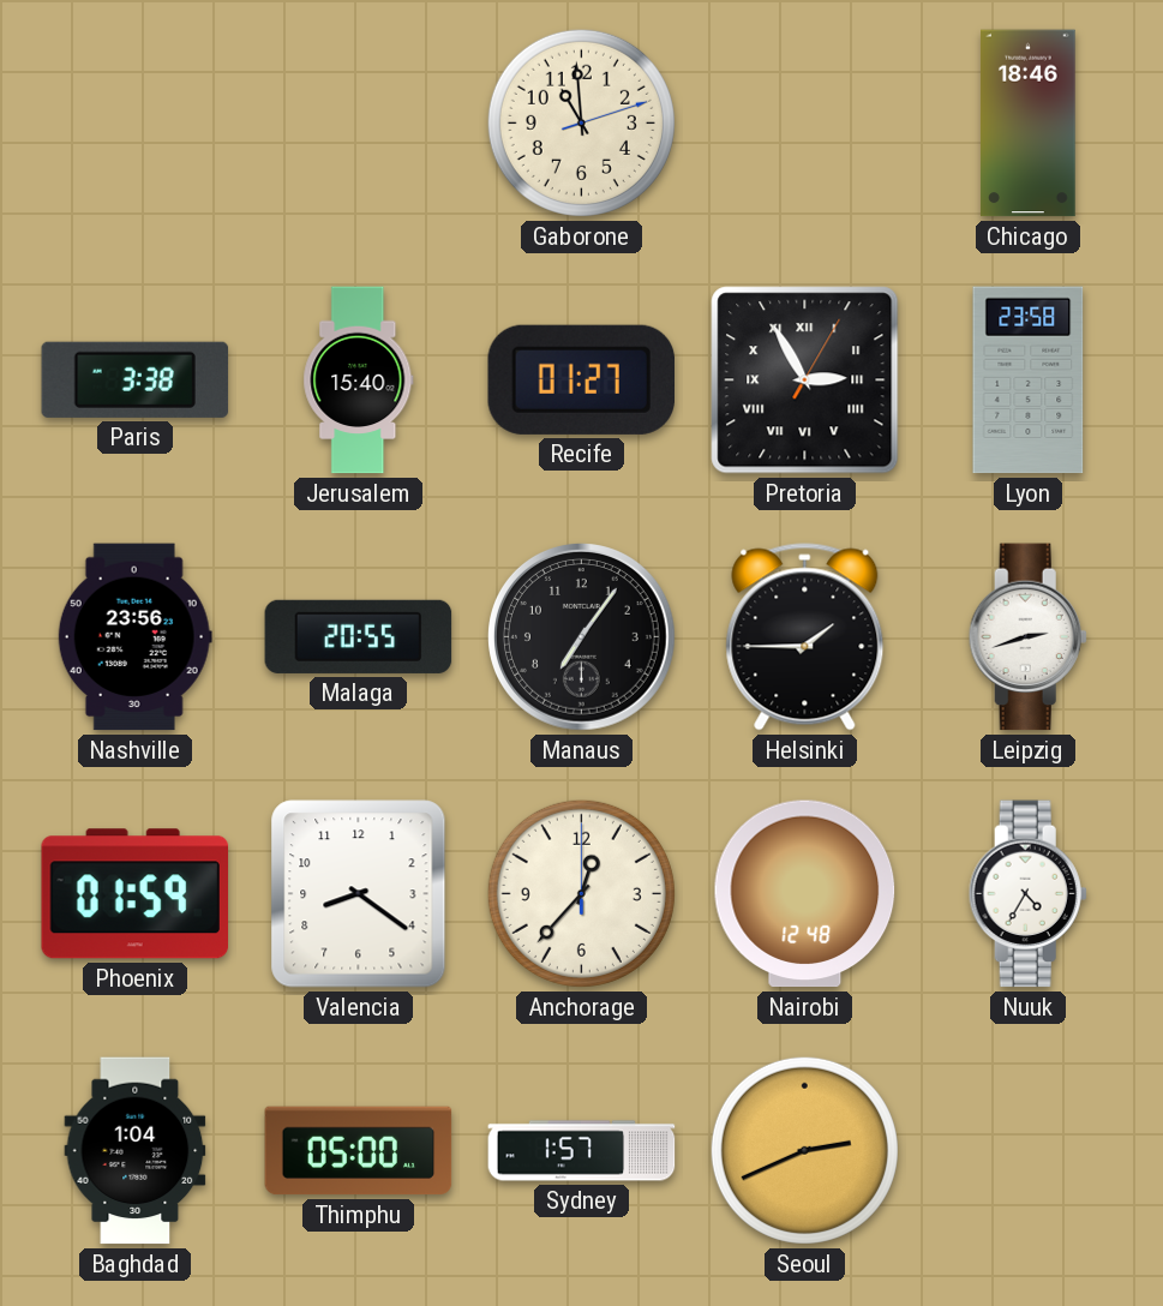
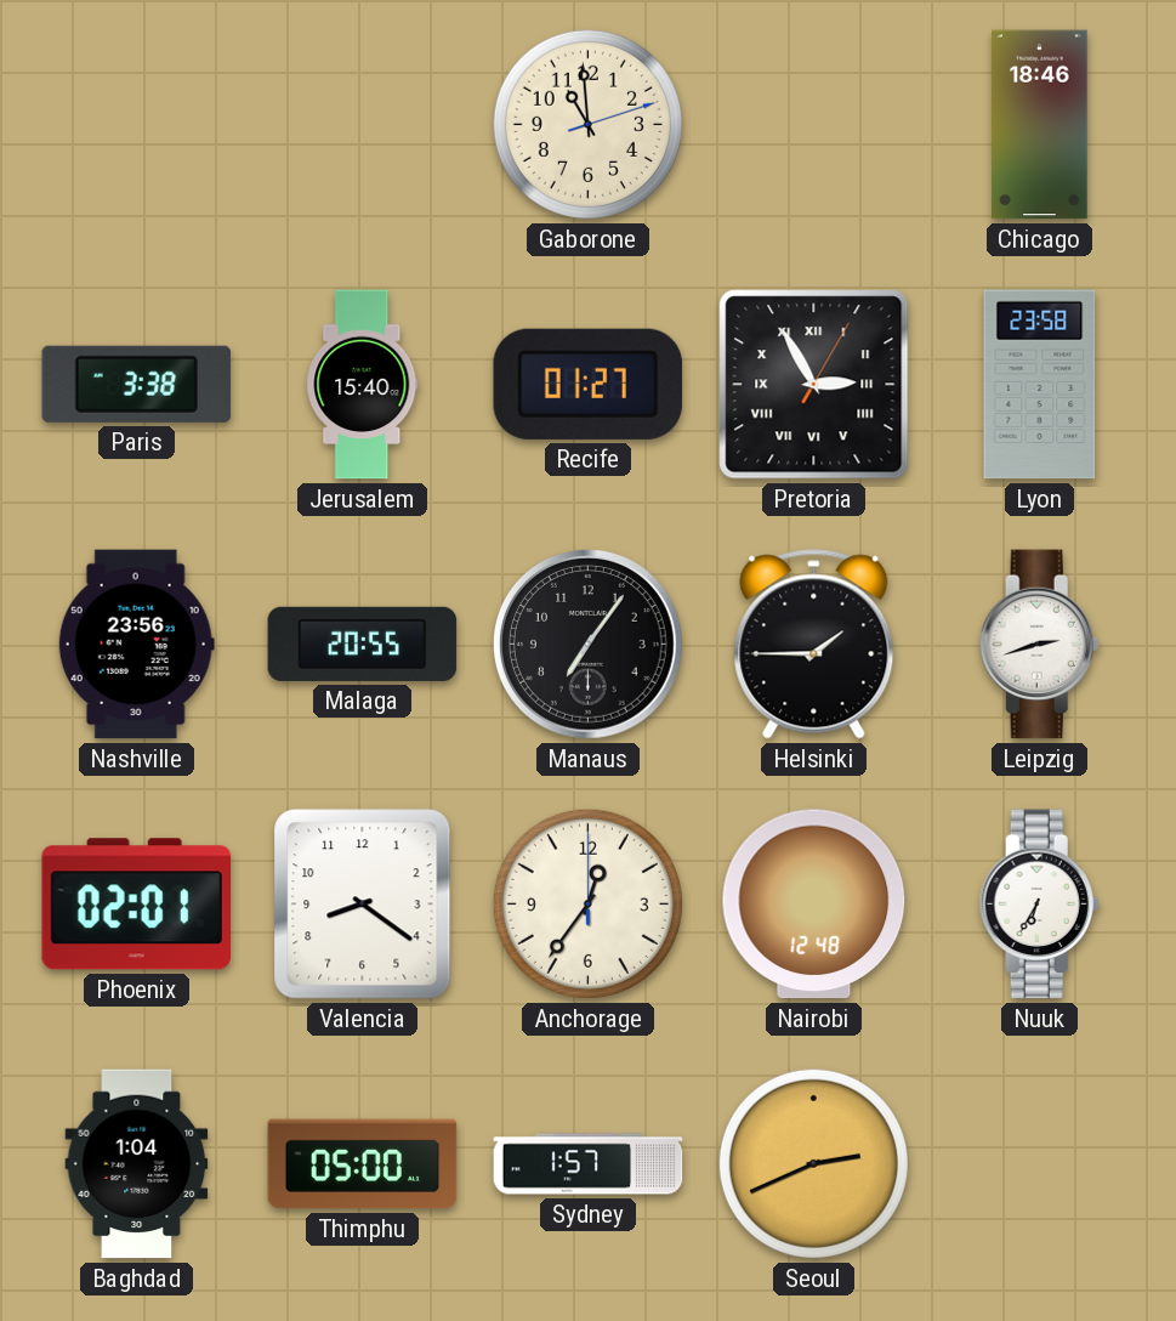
Phoenix: 01:59 -> 02:01 (136, 905)
Anchorage: 12:37 -> 12:36 (587, 903)
Nuuk: 4:35 -> 6:35 (1039, 905)
